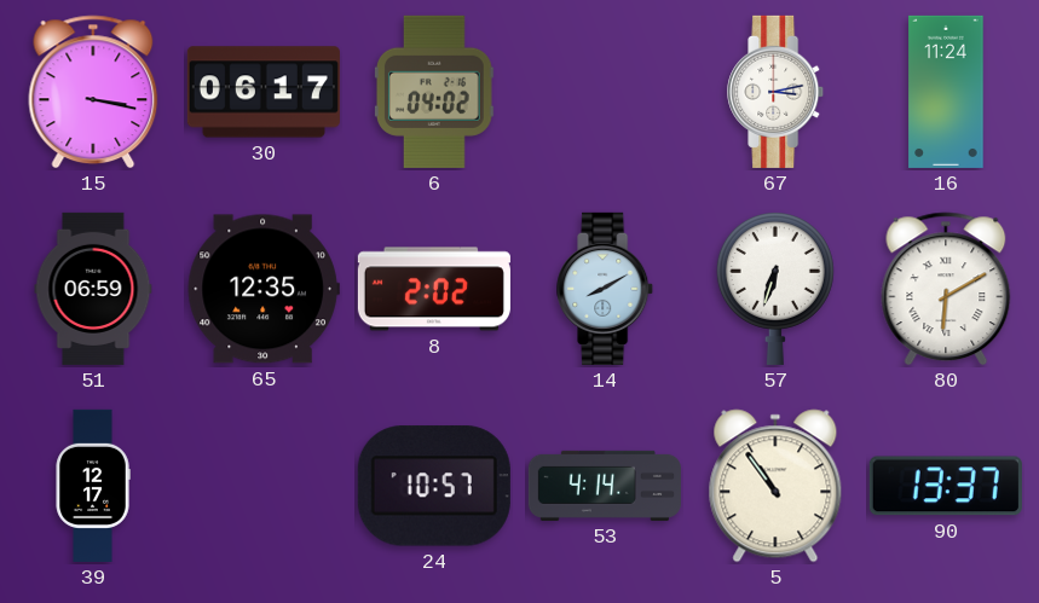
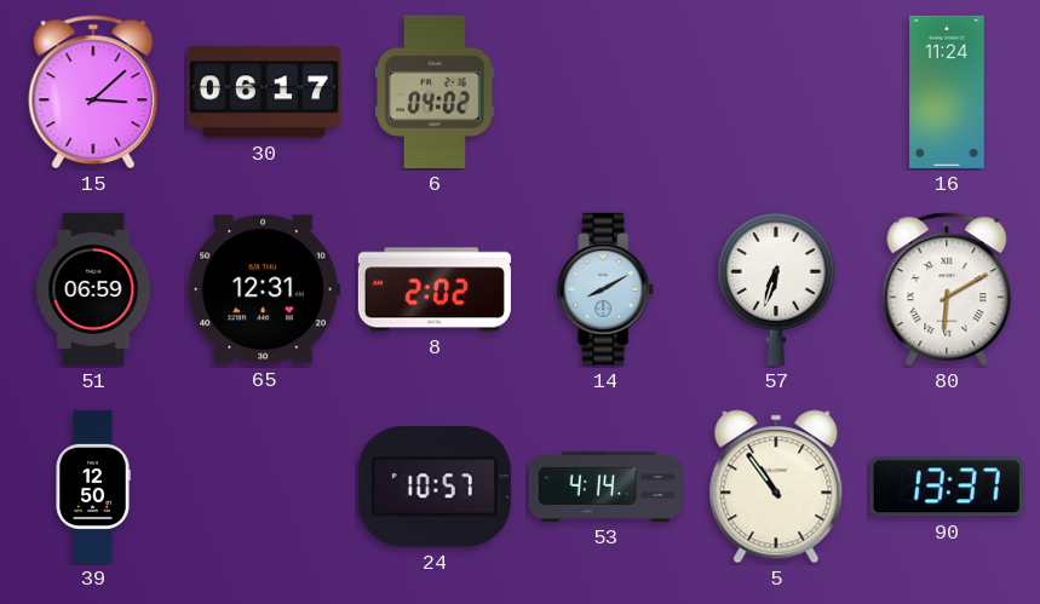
15: 3:17 -> 3:08 (93, 92)
67: 3:13 -> none (777, 92)
65: 12:35 -> 12:31 (264, 289)
39: 12:17 -> 12:50 (93, 487)
